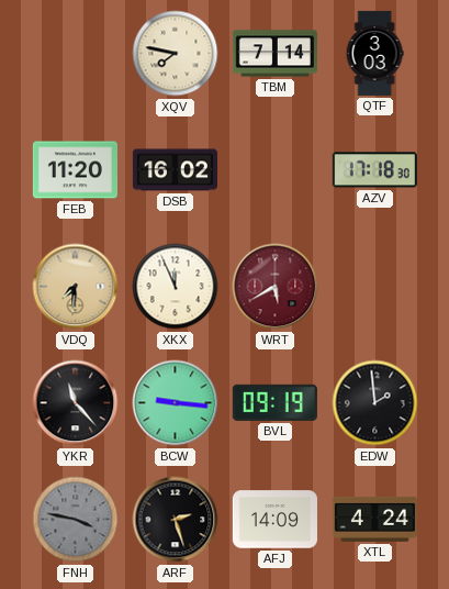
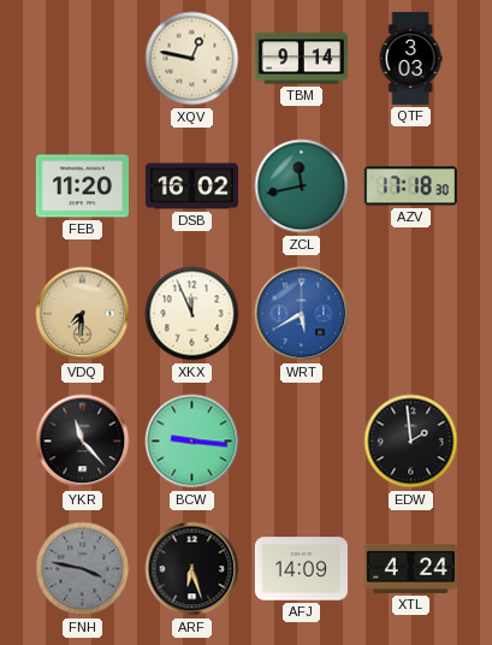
XQV: 7:47 -> 12:47 (192, 59)
TBM: 7:14 -> 9:14 (301, 59)
ZCL: none -> 11:43 (302, 187)
WRT dial: burgundy -> blue (302, 314)
BVL: 09:19 -> none (274, 402)
ARF: 2:27 -> 6:27 (192, 569)
